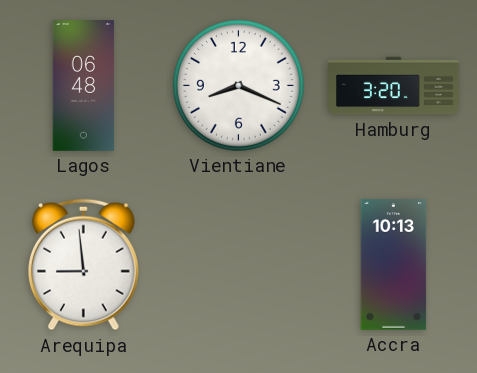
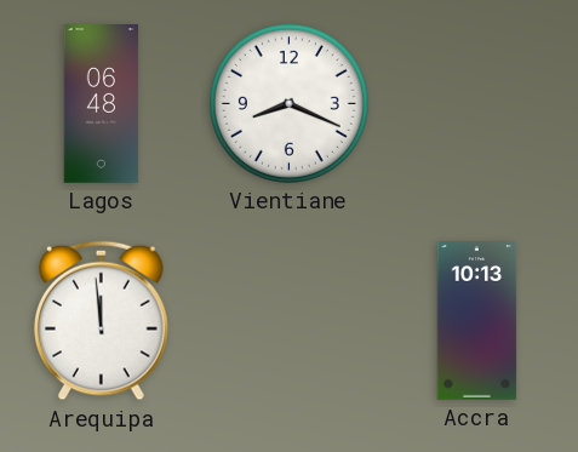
Hamburg: 3:20 -> none (394, 86)
Arequipa: 8:59 -> 11:59 (102, 321)
